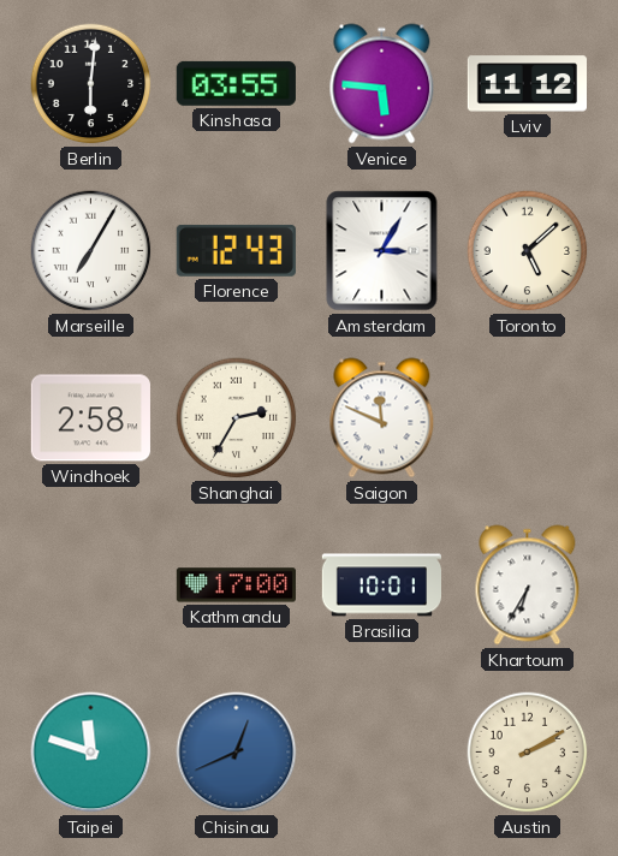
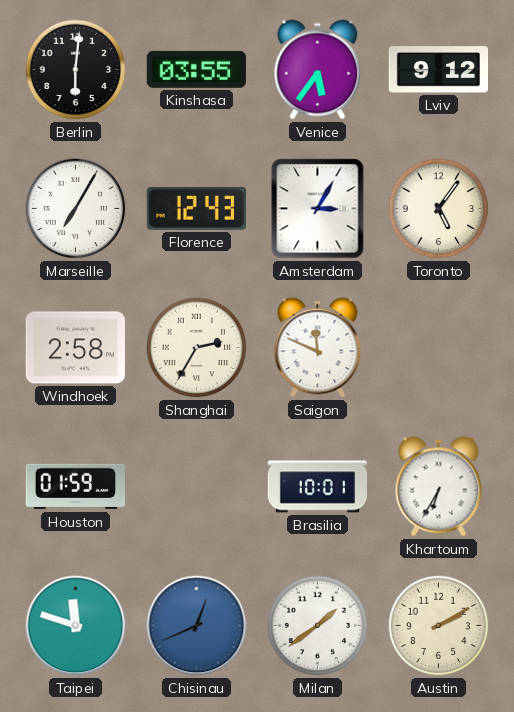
Venice: 5:46 -> 5:36 (318, 70)
Lviv: 11:12 -> 9:12 (438, 70)
Toronto: 5:08 -> 5:06 (439, 209)
Houston: none -> 01:59 (75, 487)
Kathmandu: 17:00 -> none (236, 585)
Milan: none -> 1:39 (318, 626)
